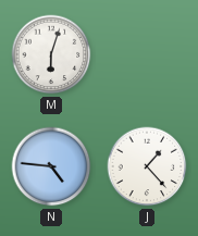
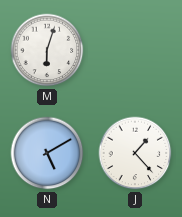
N: 4:46 -> 5:10 (47, 153)
